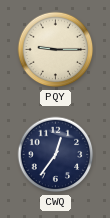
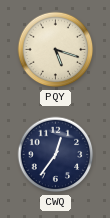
PQY: 9:15 -> 5:18 (56, 50)
